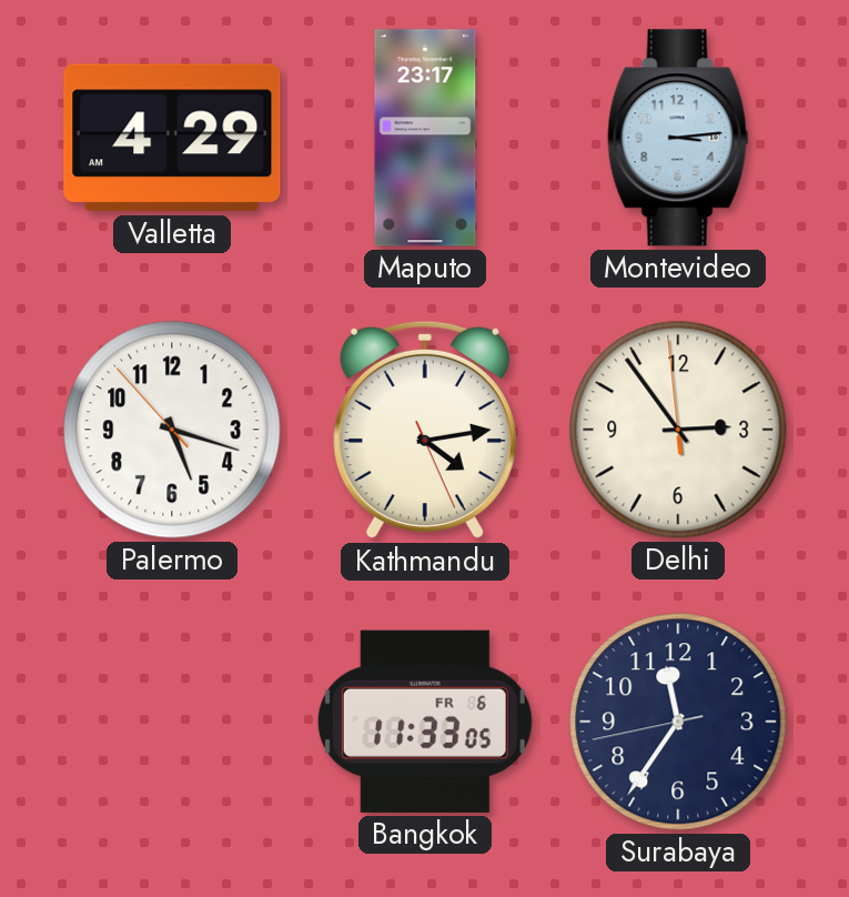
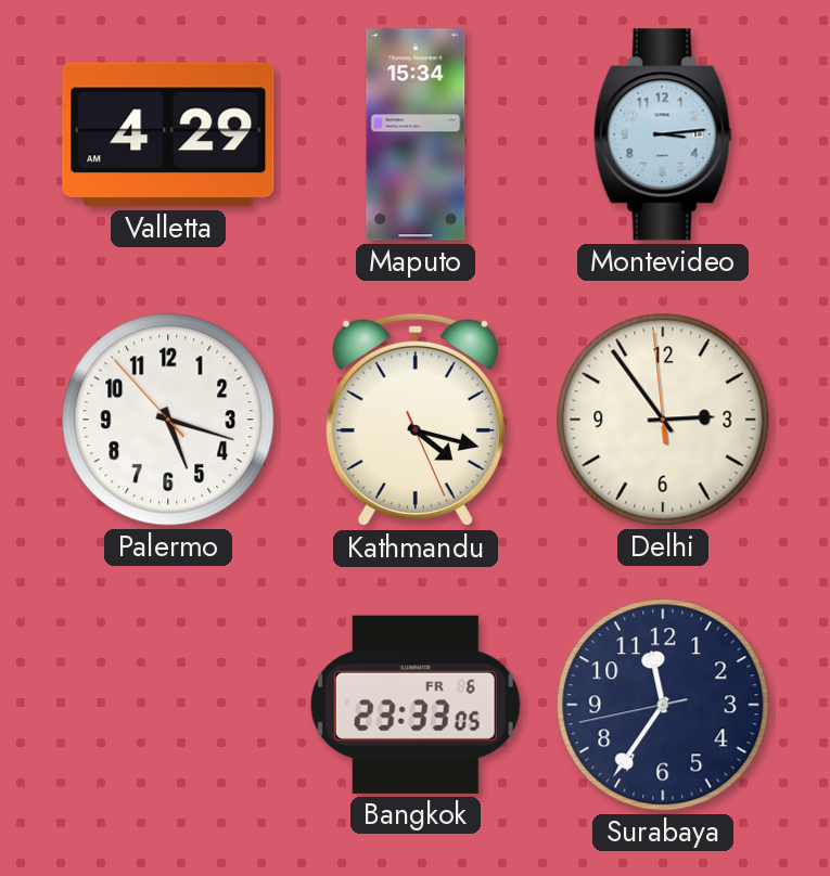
Maputo: 23:17 -> 15:34 (416, 134)
Kathmandu: 4:13 -> 4:17 (416, 420)
Bangkok: 11:33 -> 23:33 (416, 705)
